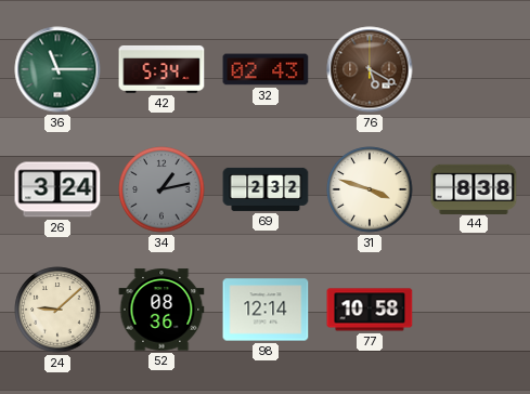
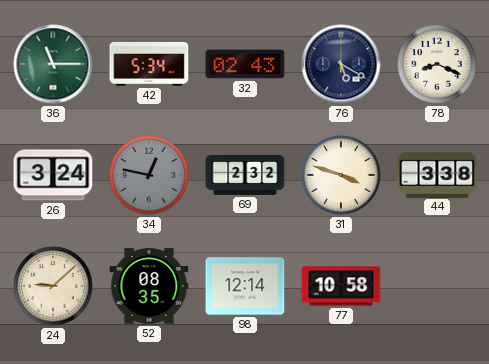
76 dial: brown -> navy (341, 64)
78: none -> 8:19 (437, 64)
34: 1:13 -> 12:47 (149, 175)
44: 8:38 -> 3:38 (437, 174)
52: 08:36 -> 08:35 (149, 286)
